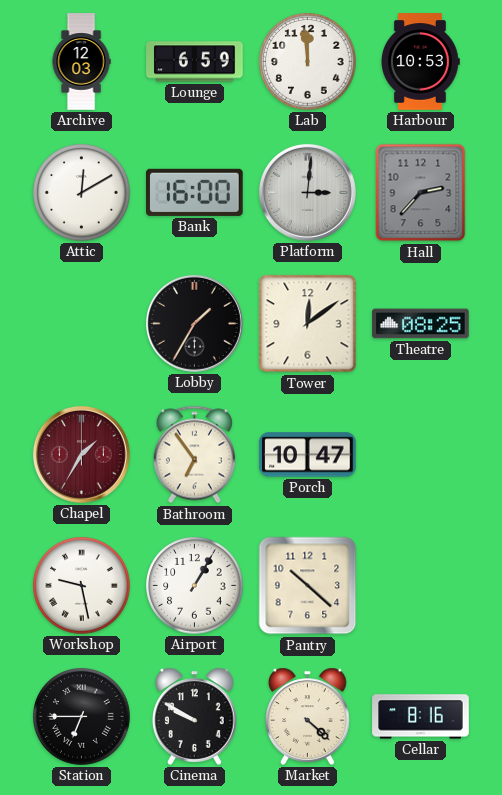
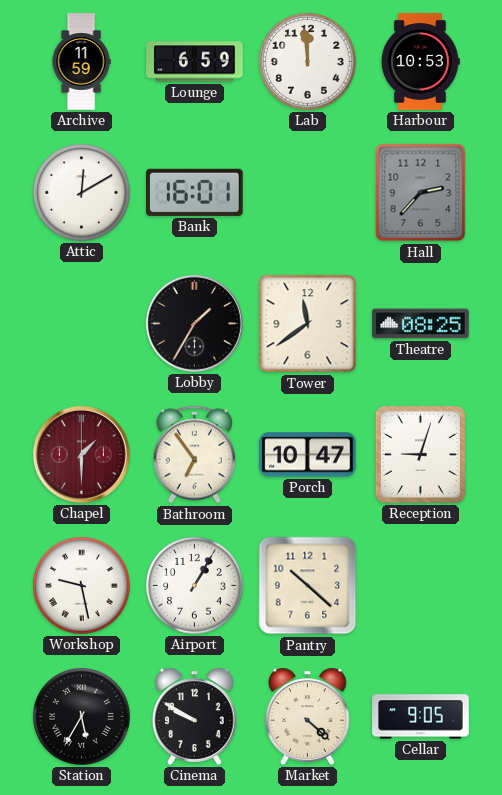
Archive: 12:03 -> 11:59 (81, 62)
Bank: 16:00 -> 16:01 (195, 192)
Platform: 3:01 -> none (307, 192)
Tower: 12:09 -> 11:39 (308, 324)
Chapel: 1:35 -> 1:30 (81, 454)
Reception: none -> 9:03 (420, 454)
Station: 6:45 -> 5:35 (82, 717)
Cellar: 8:16 -> 9:05 (421, 717)
